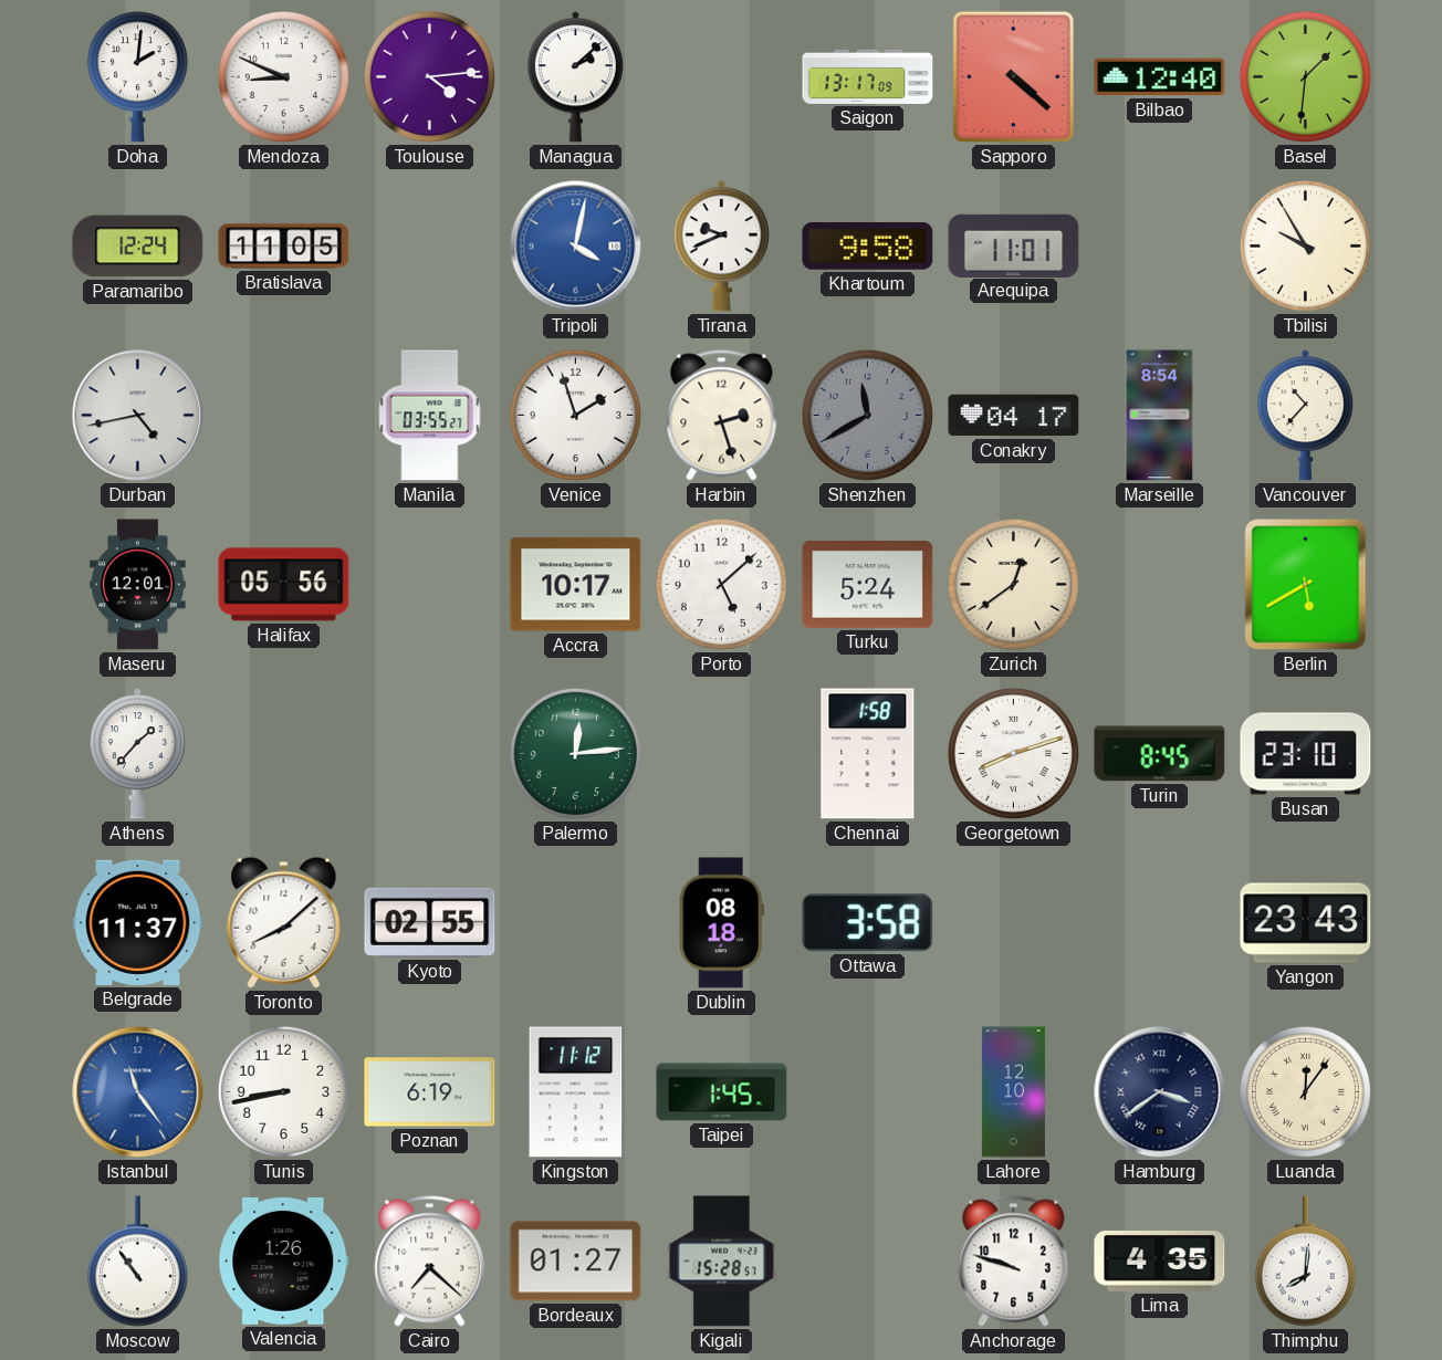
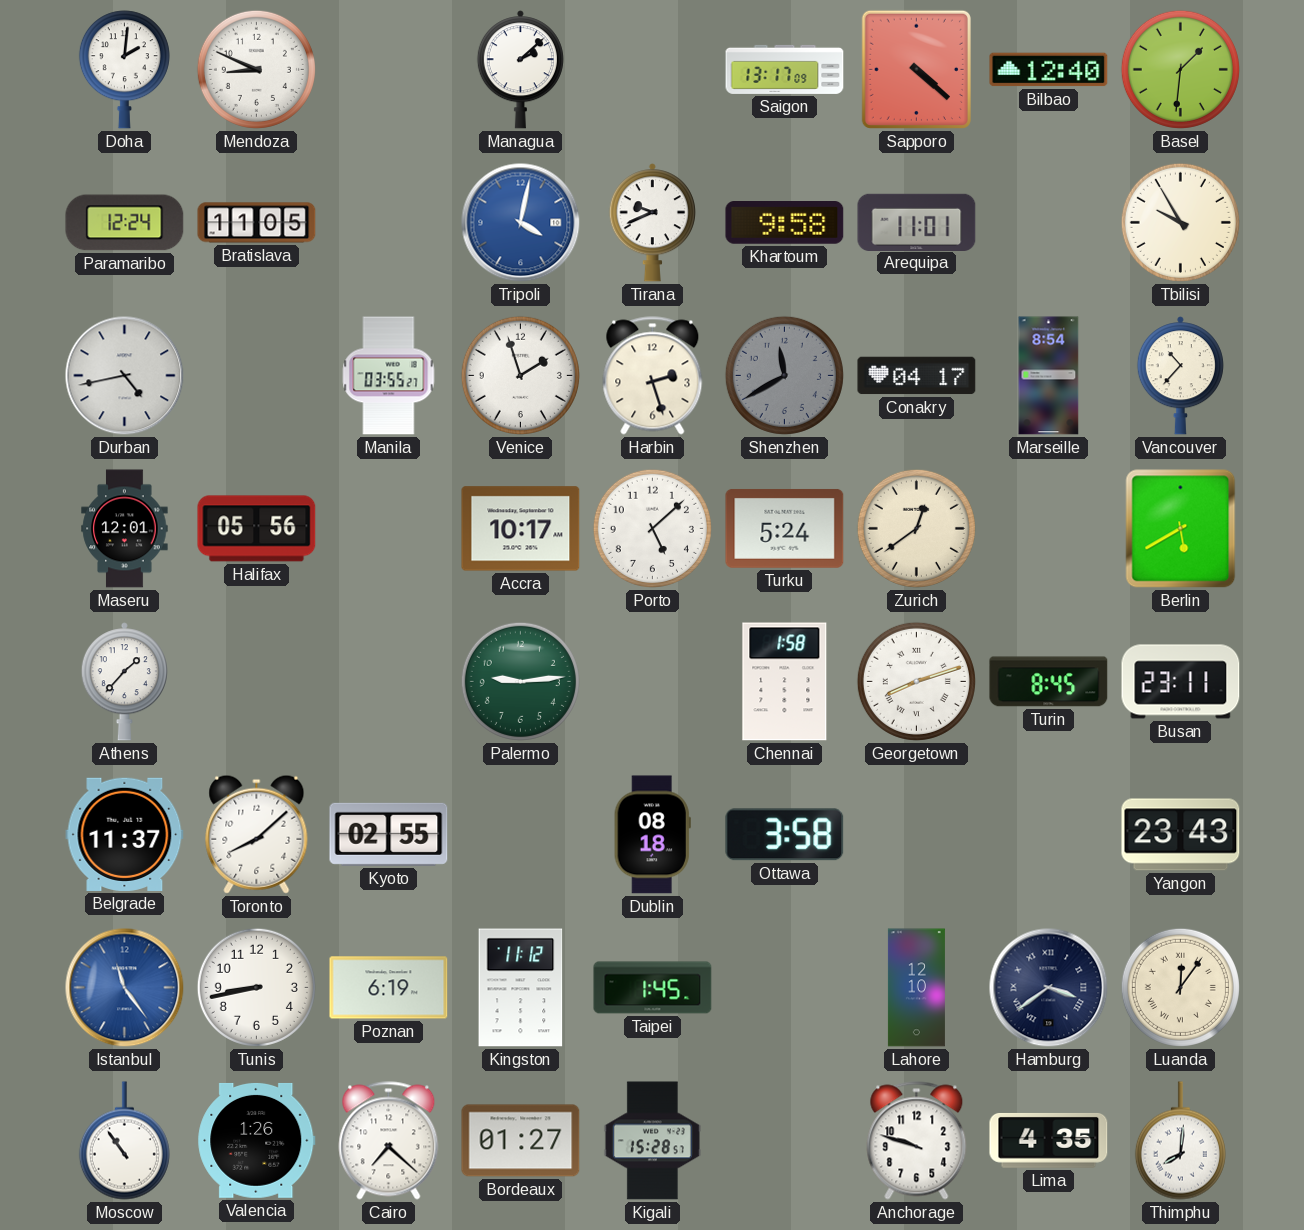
Toulouse: 4:14 -> none (429, 76)
Palermo: 12:14 -> 9:14 (520, 681)
Busan: 23:10 -> 23:11 (1181, 682)
